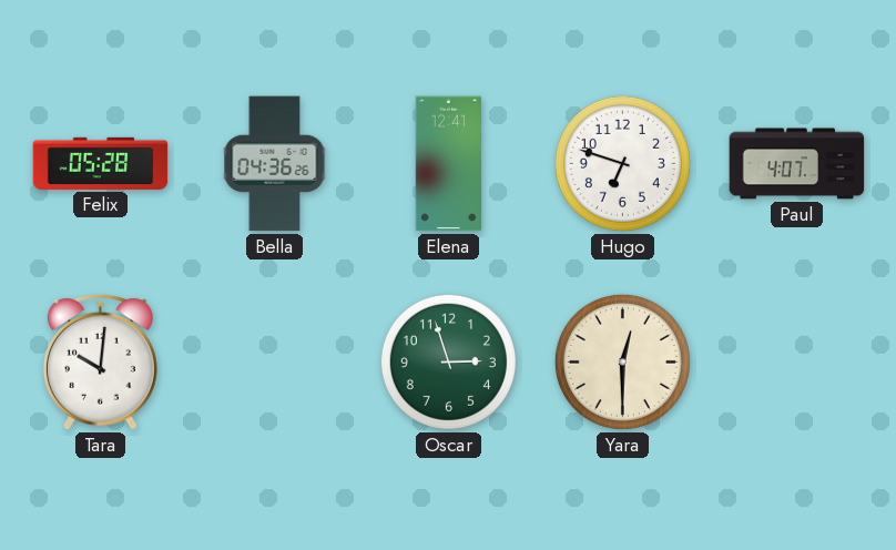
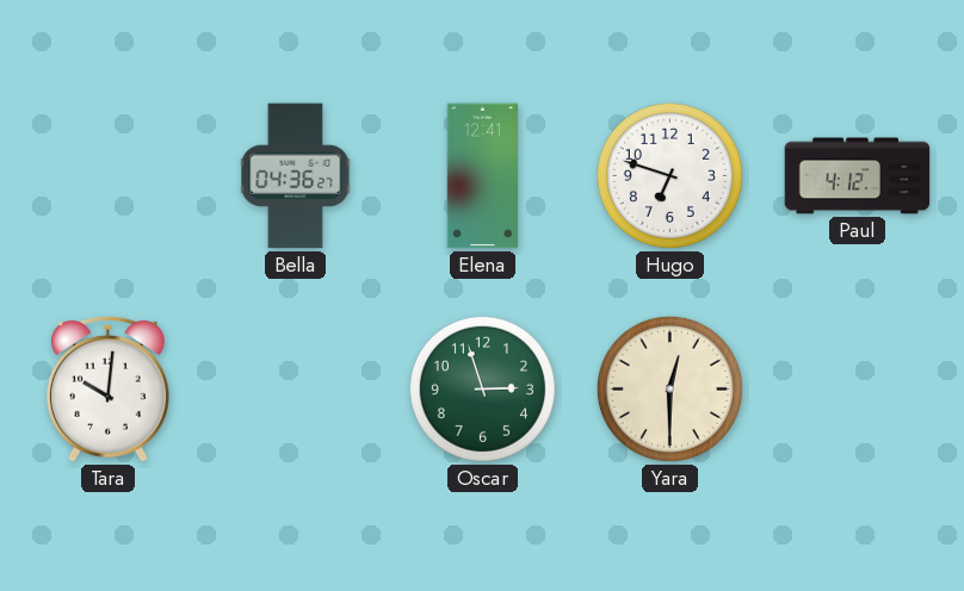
Felix: 05:28 -> none (101, 163)
Bella: 04:36:26 -> 04:36:27 (296, 176)
Paul: 4:07 -> 4:12 (858, 176)
